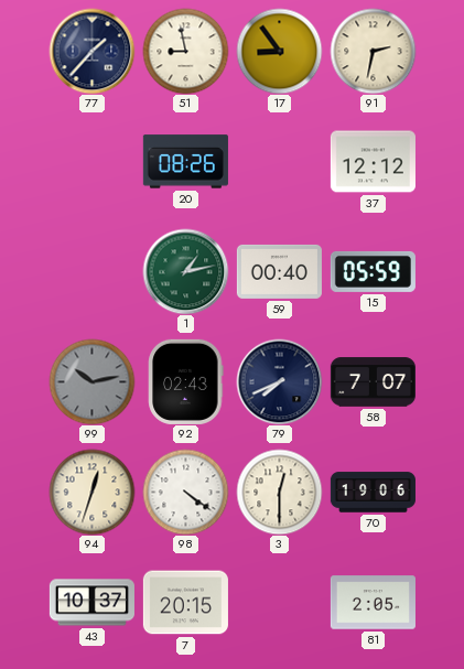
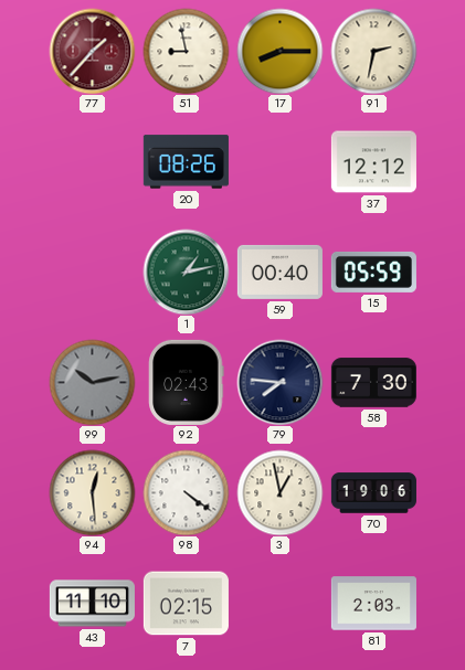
77 dial: navy -> burgundy (92, 51)
17: 8:54 -> 8:15 (279, 51)
79: 7:41 -> 7:46 (279, 382)
58: 7:07 -> 7:30 (373, 383)
94: 12:33 -> 12:29 (92, 492)
3: 12:30 -> 12:58 (279, 492)
43: 10:37 -> 11:10 (92, 604)
7: 20:15 -> 02:15 (186, 604)
81: 2:05 -> 2:03 (373, 604)
